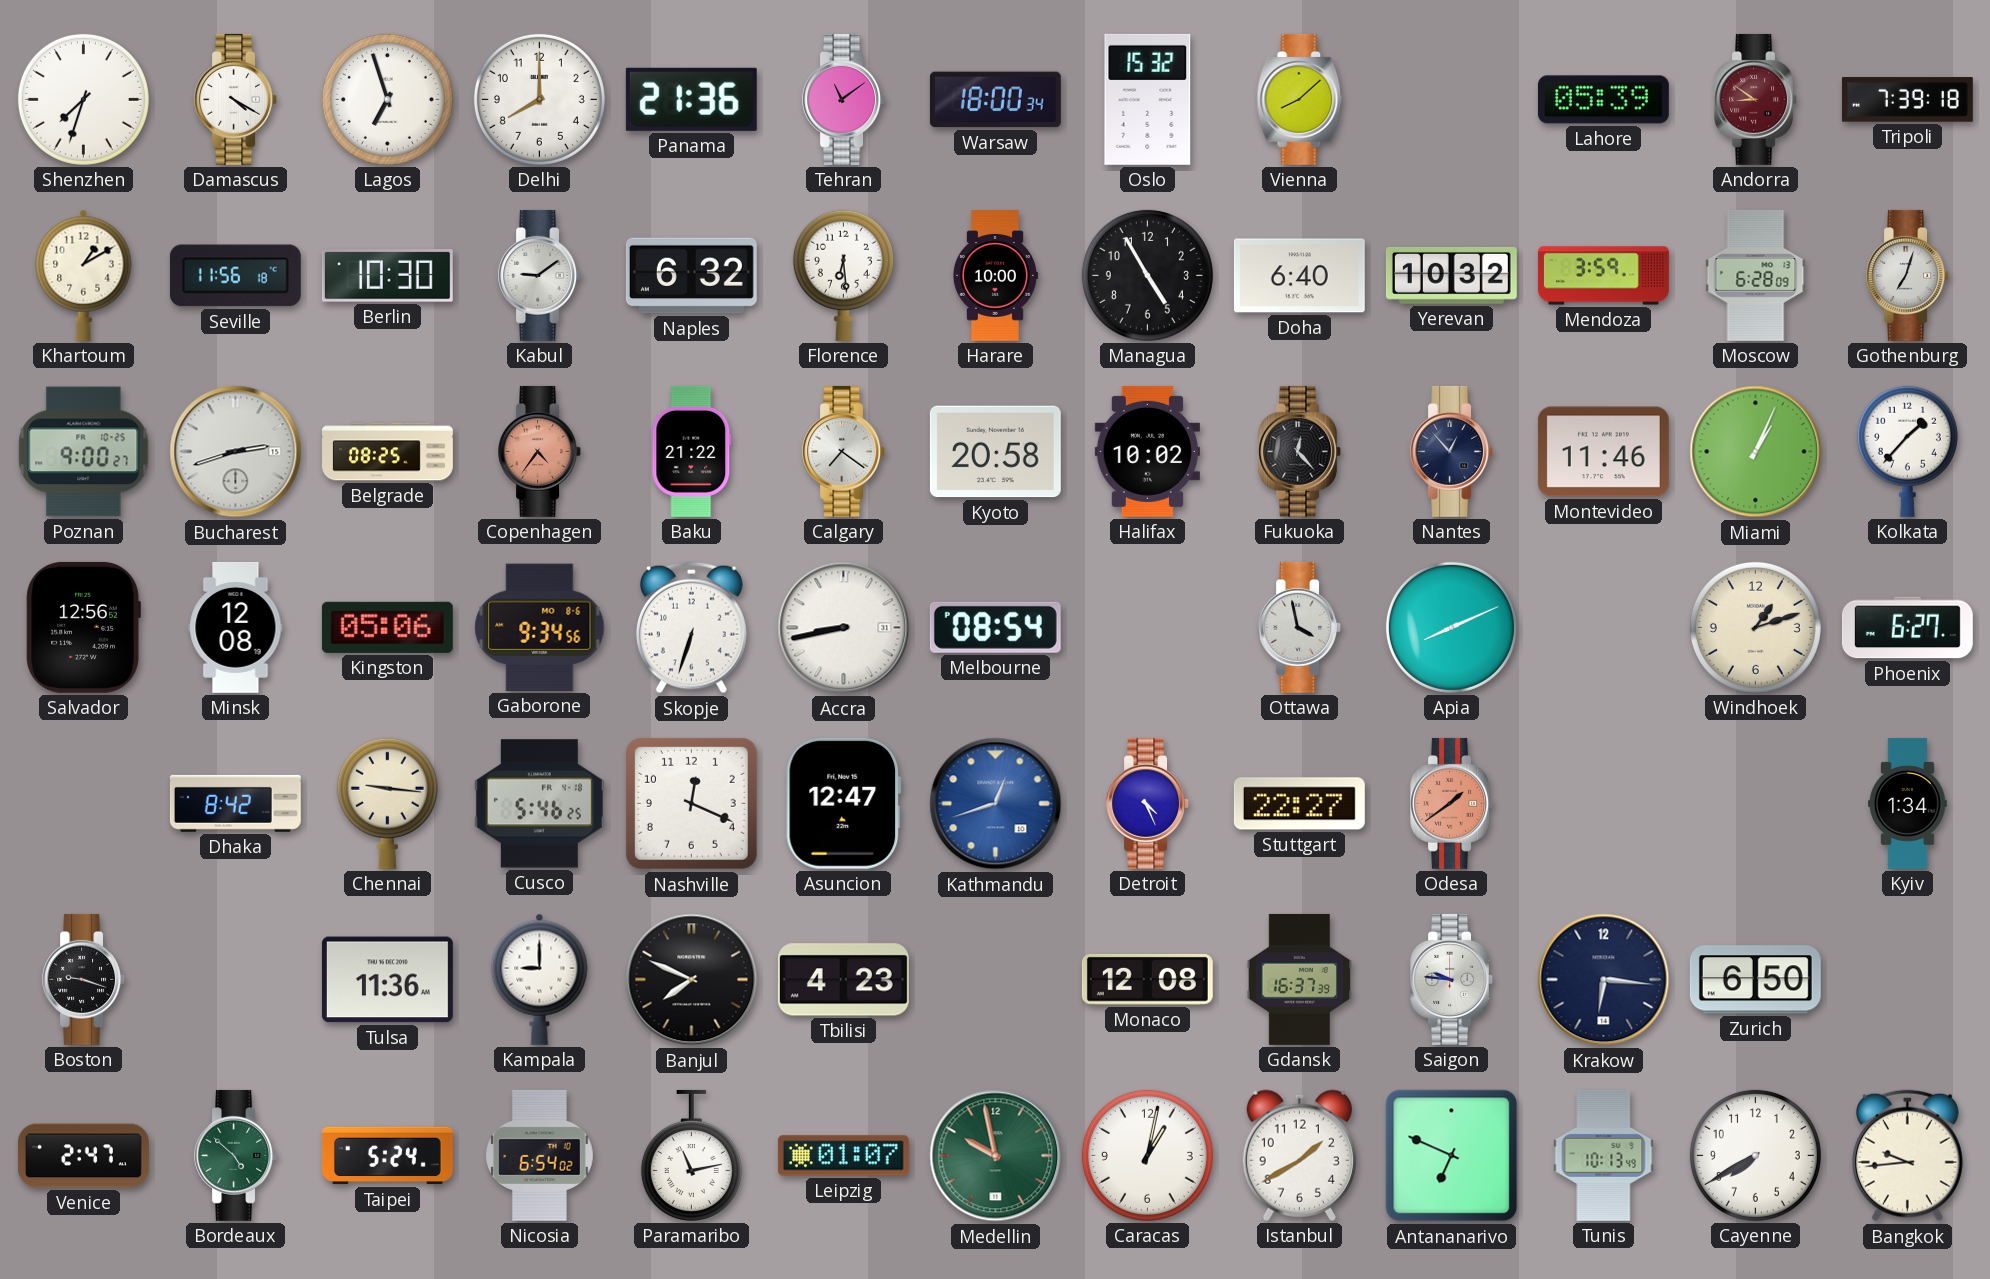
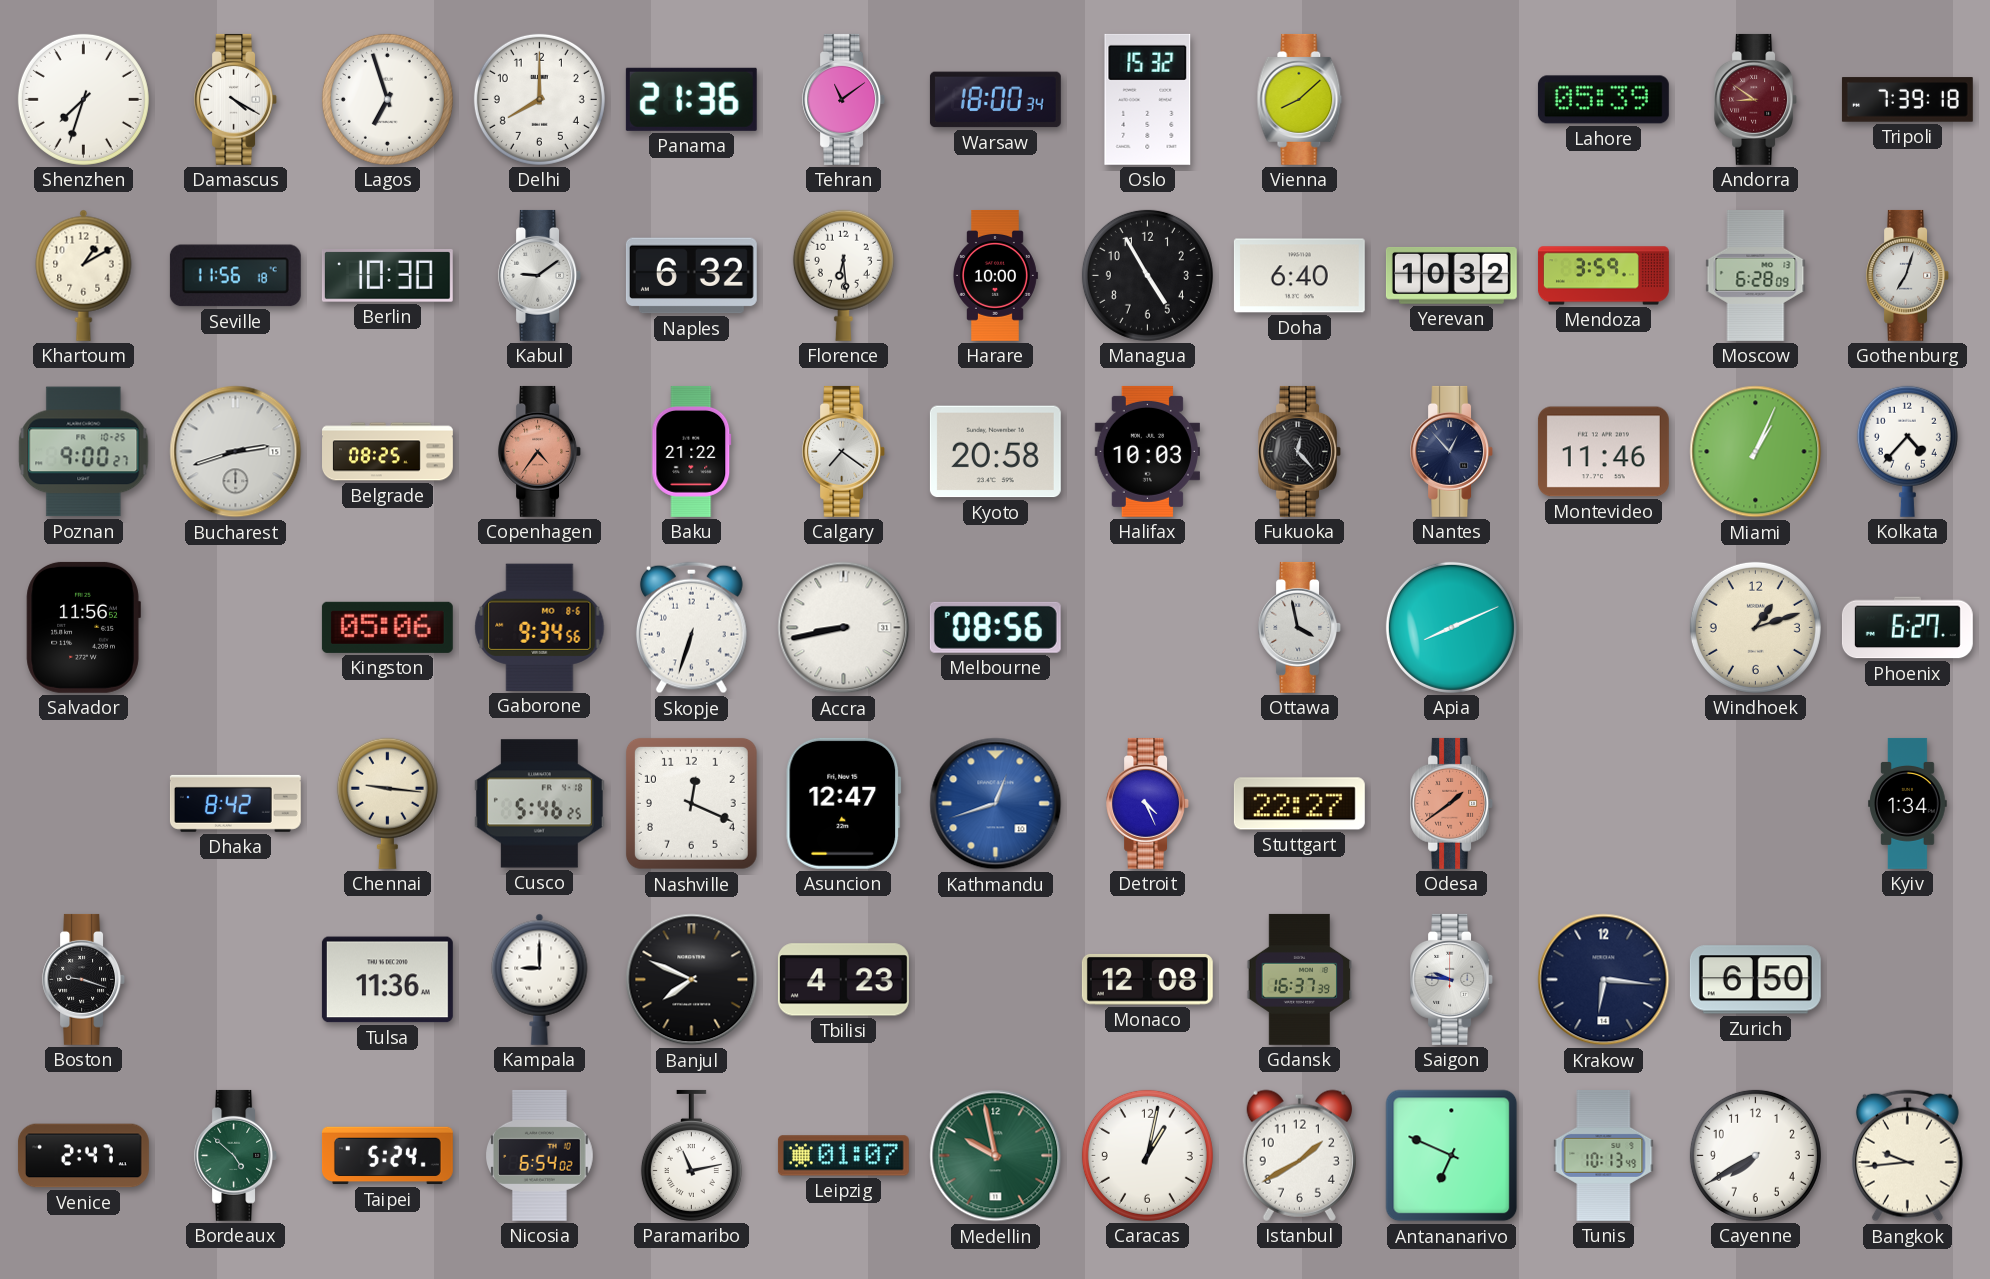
Halifax: 10:02 -> 10:03 (1147, 451)
Kolkata: 1:37 -> 4:37 (1907, 451)
Salvador: 12:56 -> 11:56 (83, 627)
Minsk: 12:08 -> none (236, 627)
Melbourne: 08:54 -> 08:56 (995, 627)
